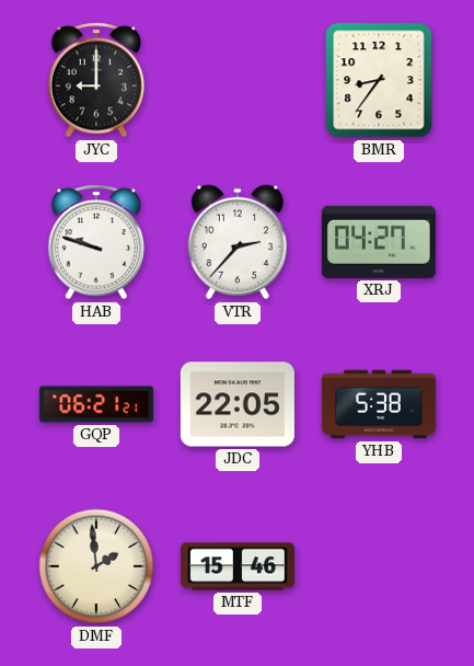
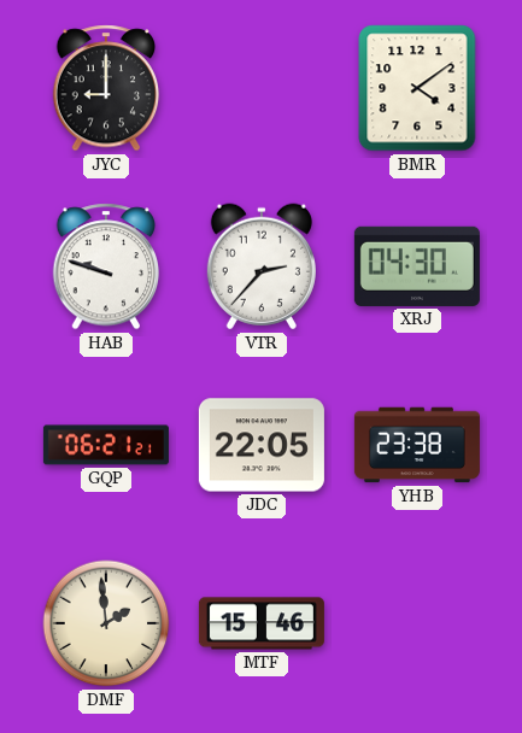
BMR: 8:36 -> 4:09 (417, 88)
XRJ: 04:27 -> 04:30 (417, 266)
YHB: 5:38 -> 23:38 (417, 445)
